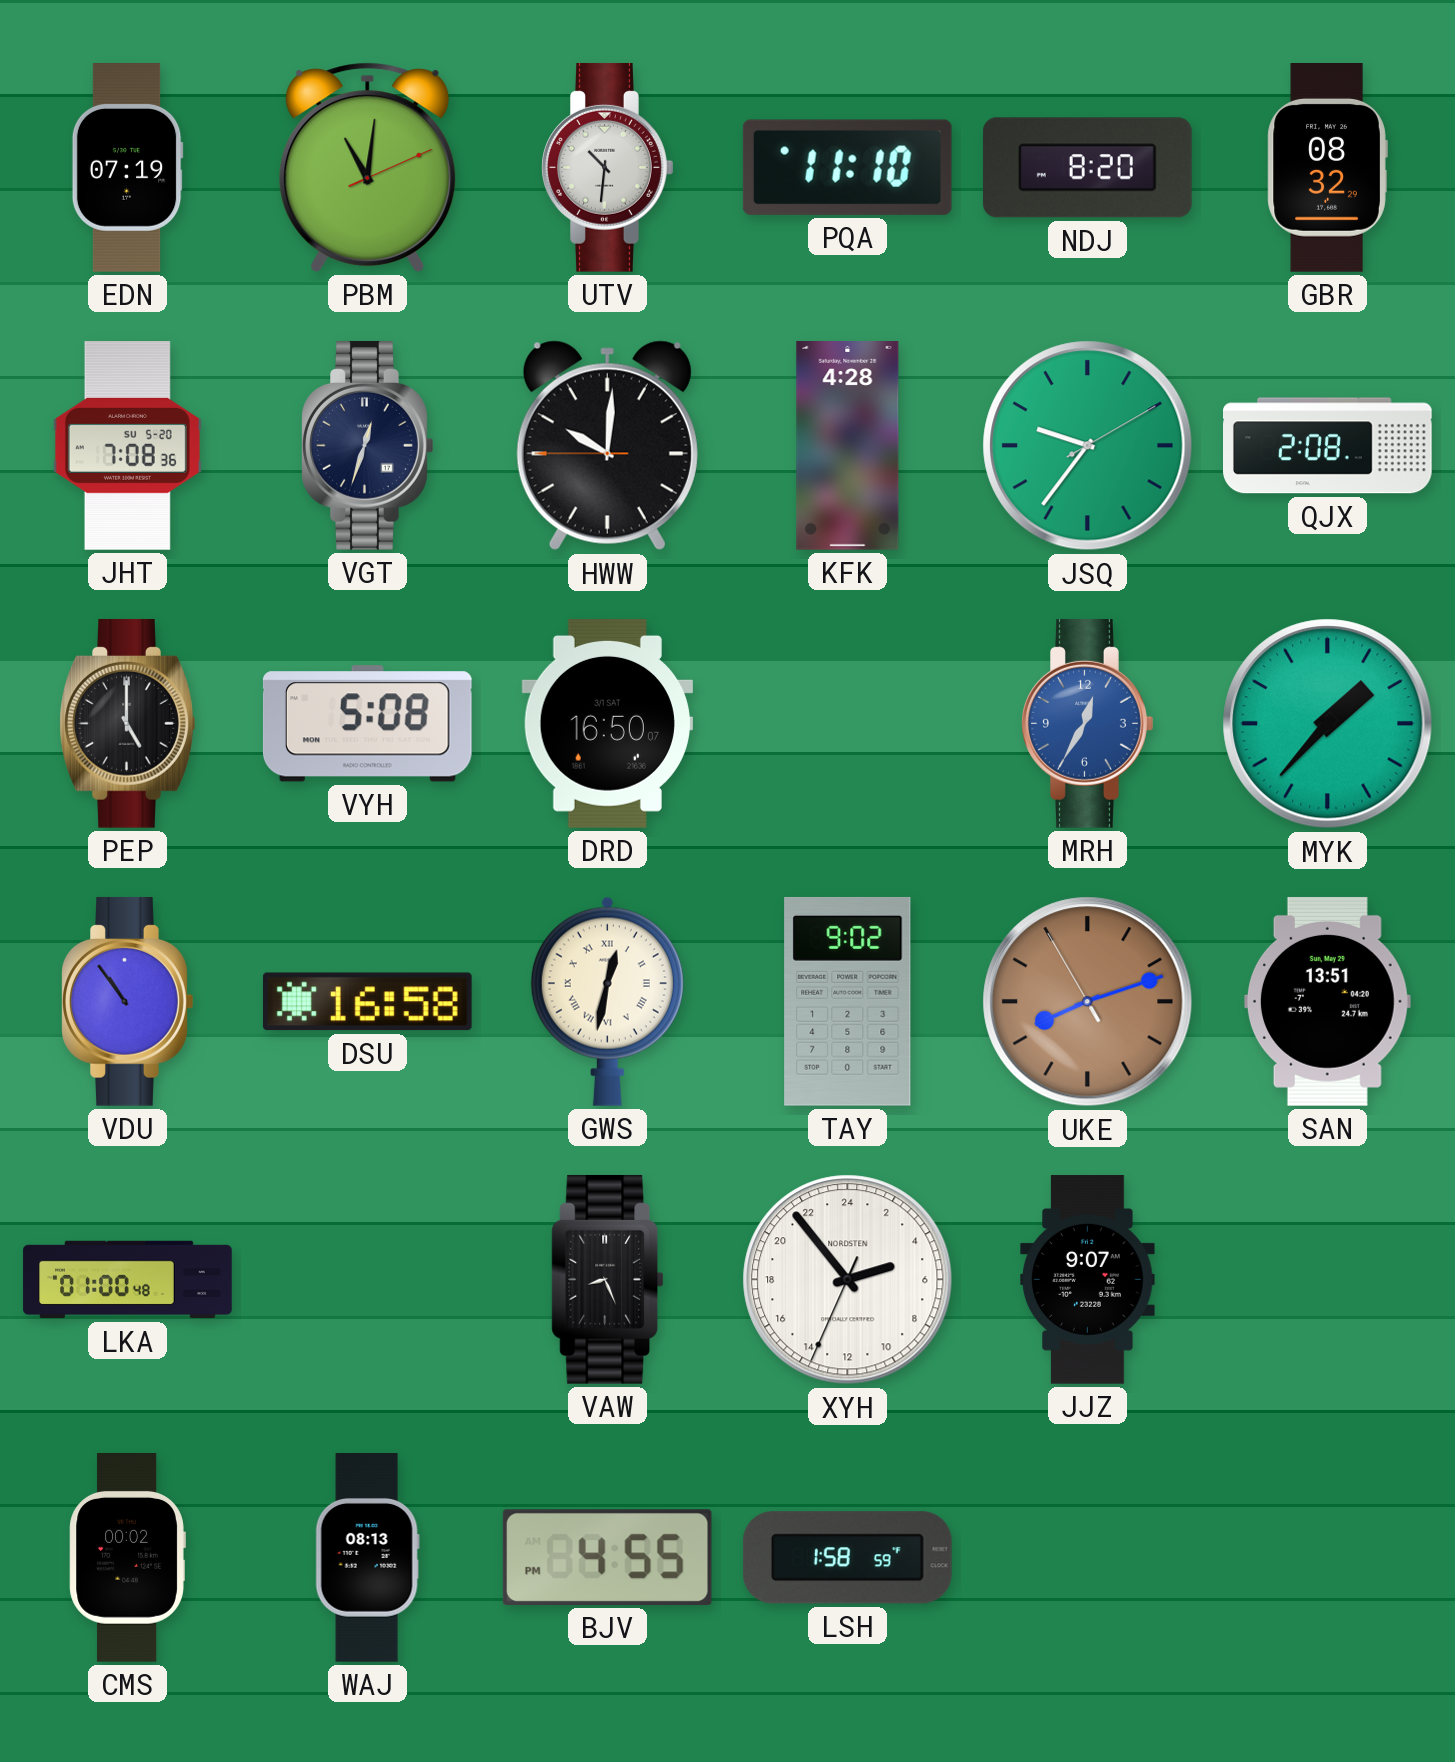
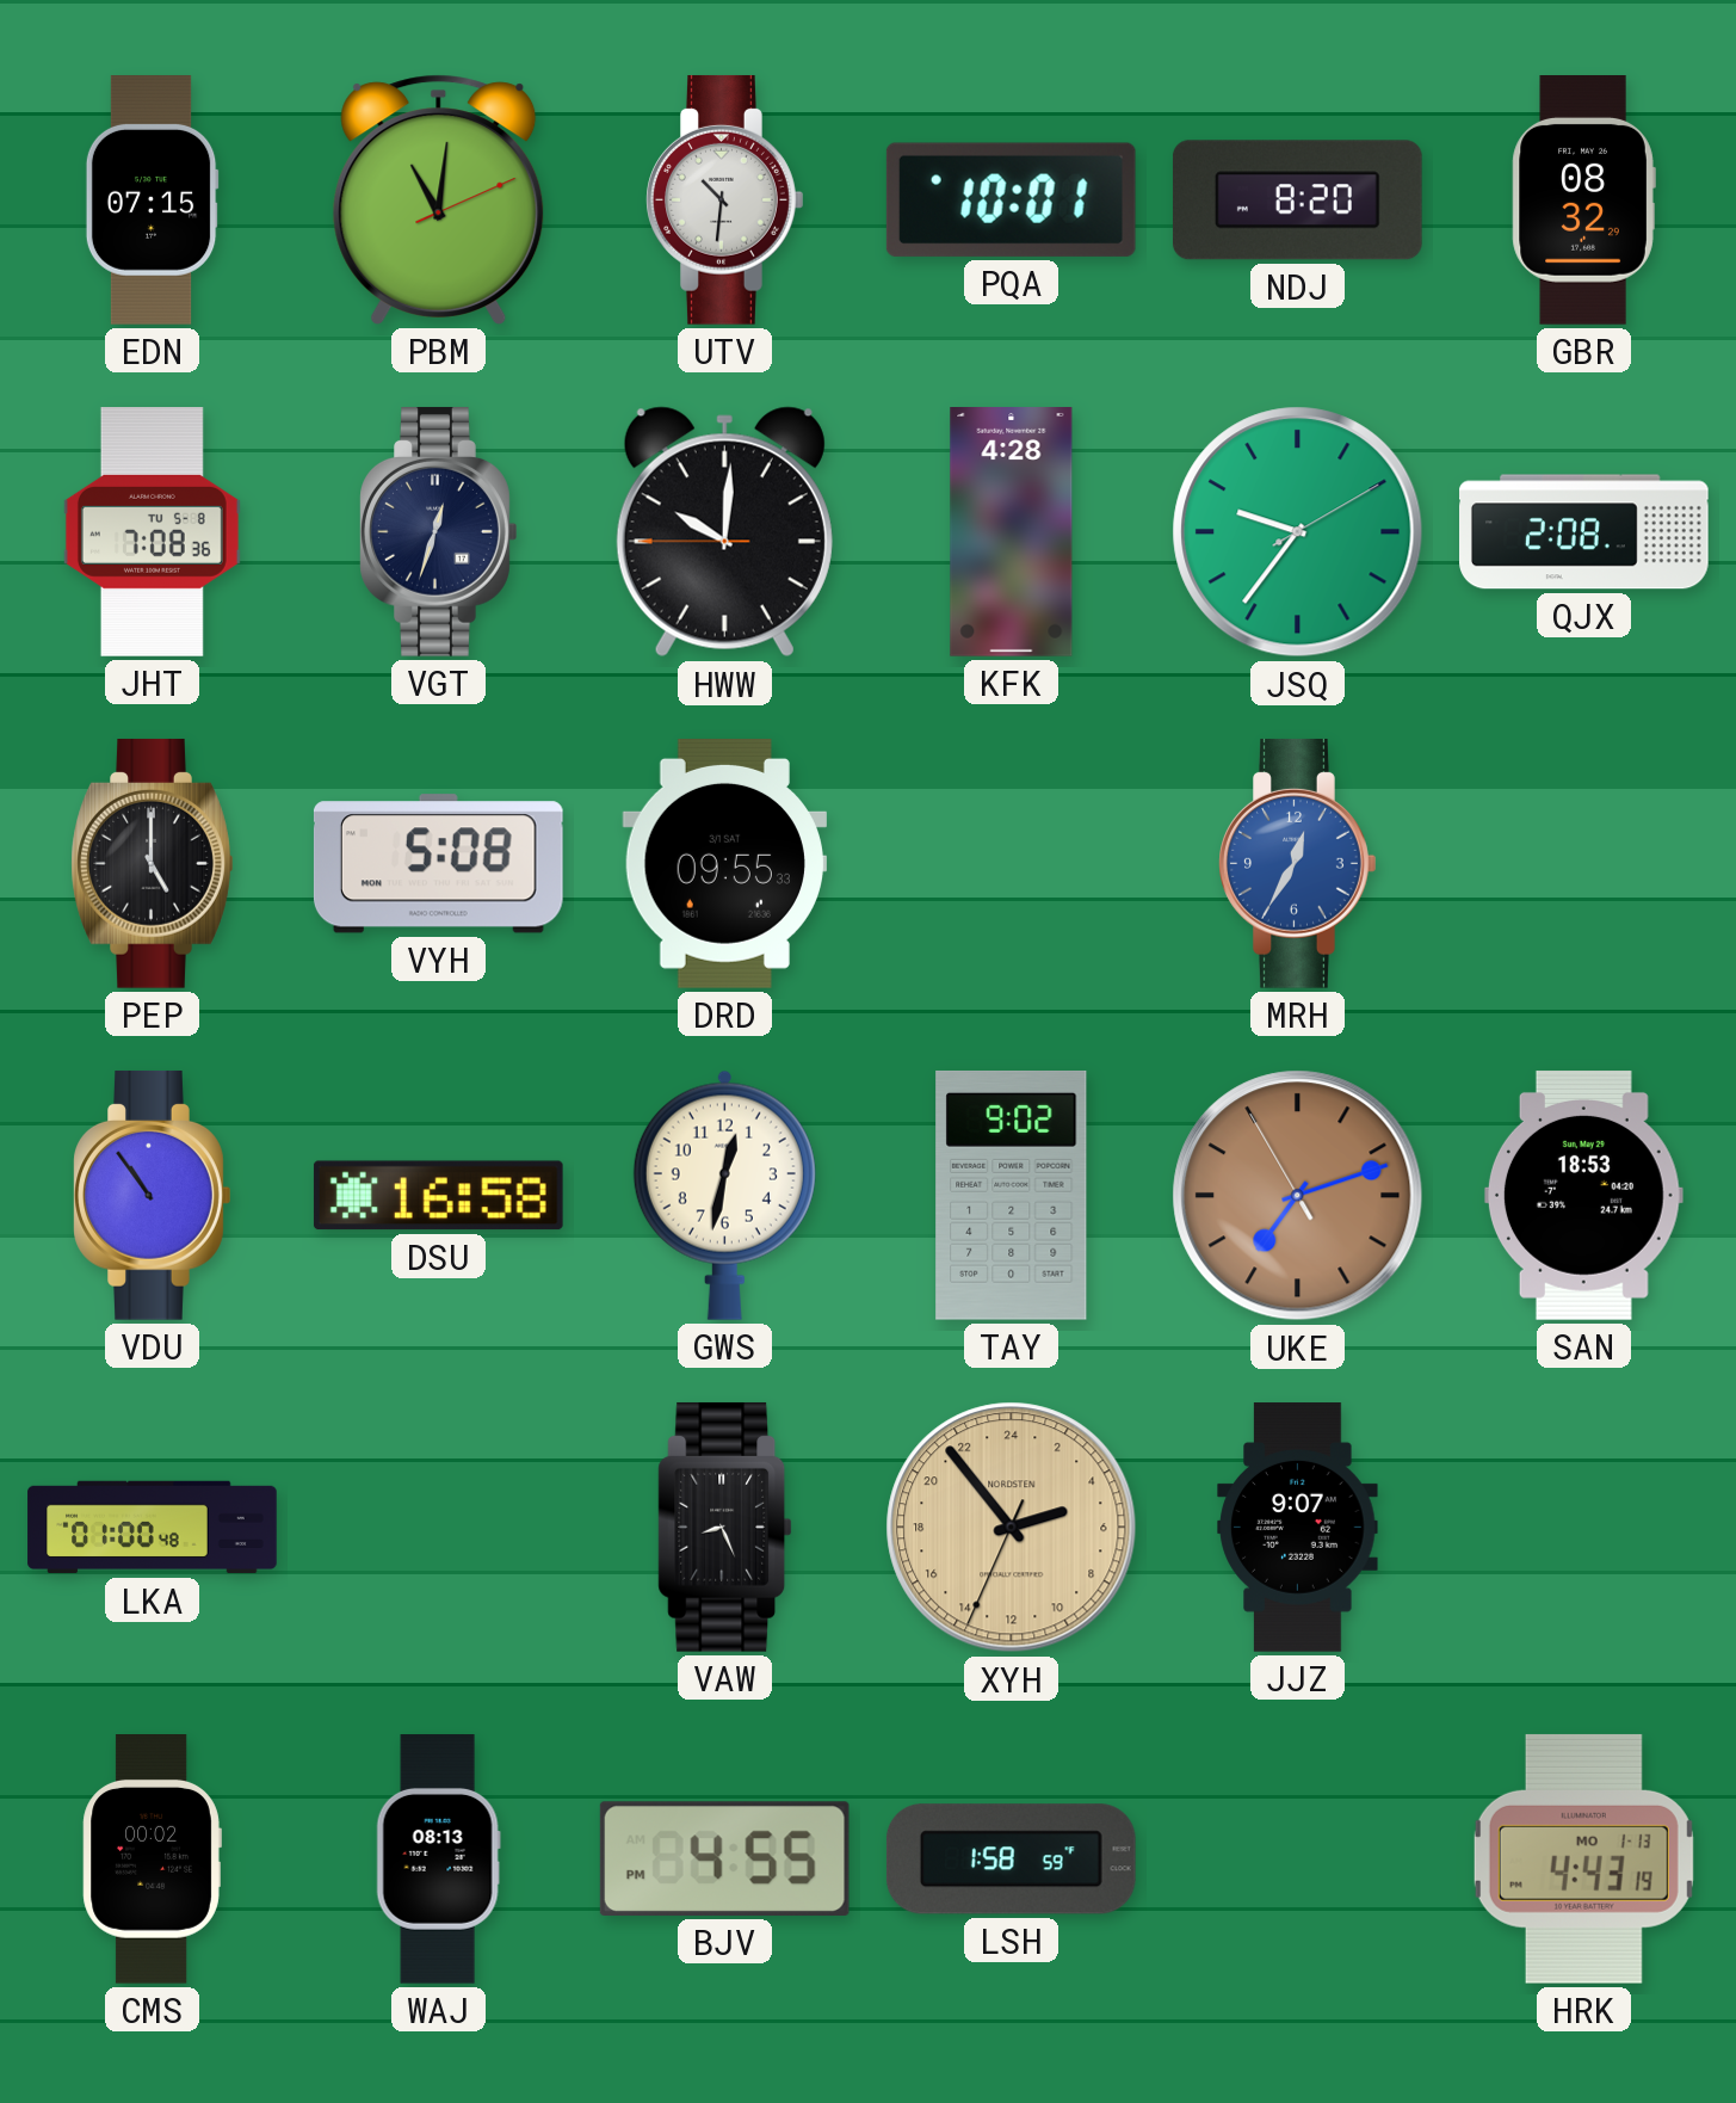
EDN: 07:19 -> 07:15 (152, 201)
PQA: 11:10 -> 10:01 (1011, 199)
JHT date: SU 5-20 -> TU 5-8 (152, 532)
DRD: 16:50 -> 09:55 (724, 863)
MYK: 1:37 -> none (1328, 724)
GWS numerals: Roman -> Arabic (724, 1195)
UKE: 8:11 -> 7:11 (1298, 1196)
SAN: 13:51 -> 18:53 (1583, 1195)
XYH dial: white -> champagne (1012, 1528)
HRK: none -> 4:43 (1583, 1858)
